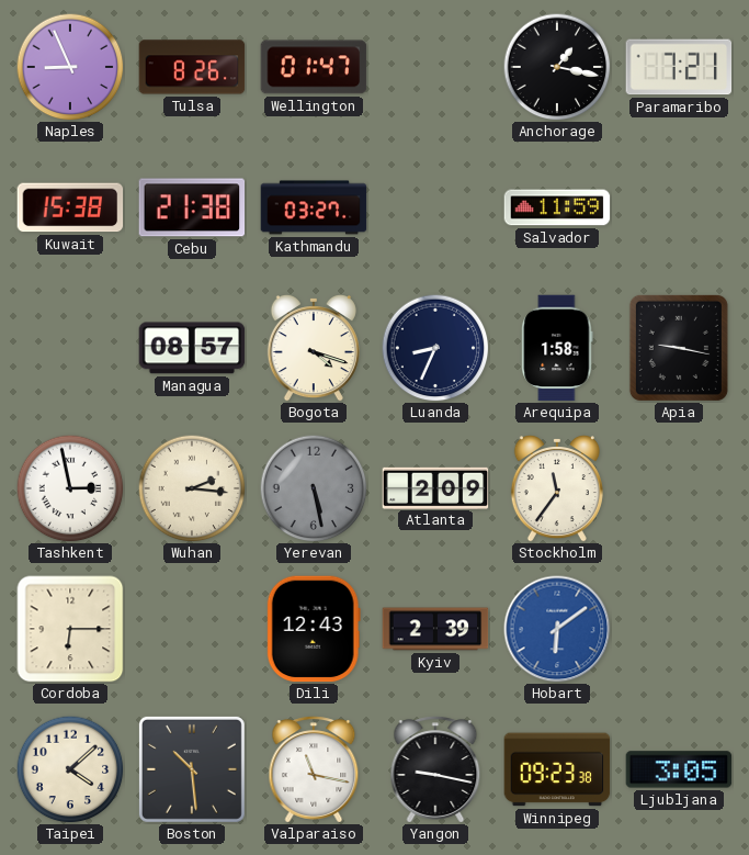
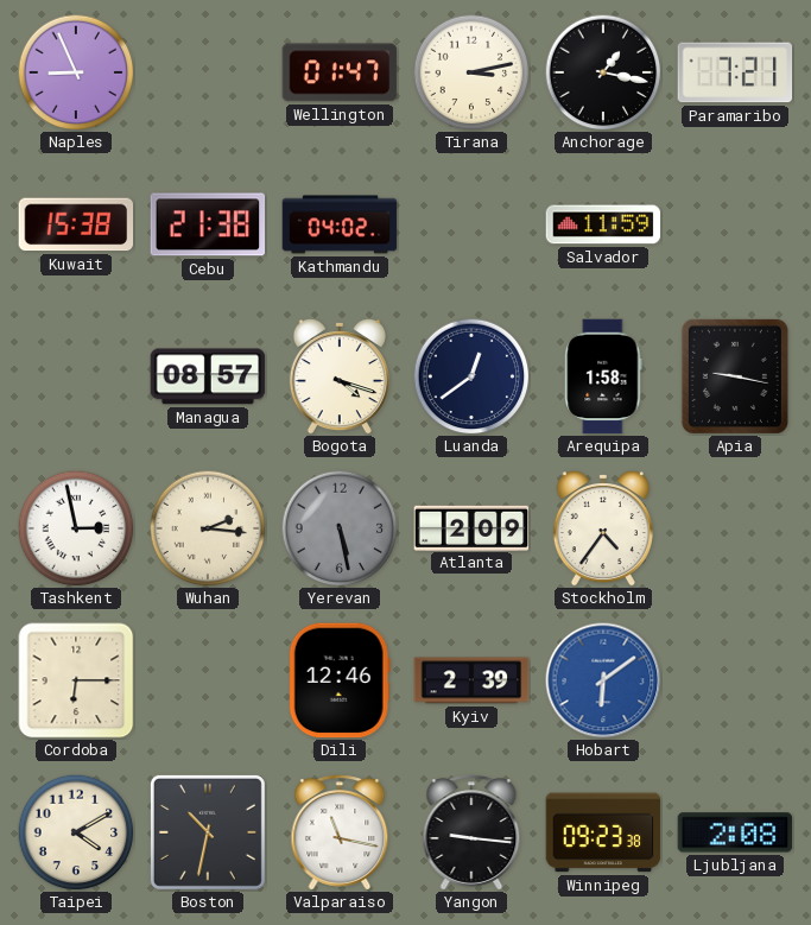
Tulsa: 8:26 -> none (192, 67)
Tirana: none -> 3:13 (471, 72)
Kathmandu: 03:27 -> 04:02 (340, 224)
Luanda: 8:34 -> 12:39 (471, 376)
Stockholm: 11:36 -> 4:36 (603, 530)
Dili: 12:43 -> 12:46 (340, 680)
Taipei: 4:08 -> 4:10 (76, 832)
Boston: 10:29 -> 10:32 (208, 832)
Yangon: 9:17 -> 9:16 (471, 832)
Ljubljana: 3:05 -> 2:08 (735, 832)
